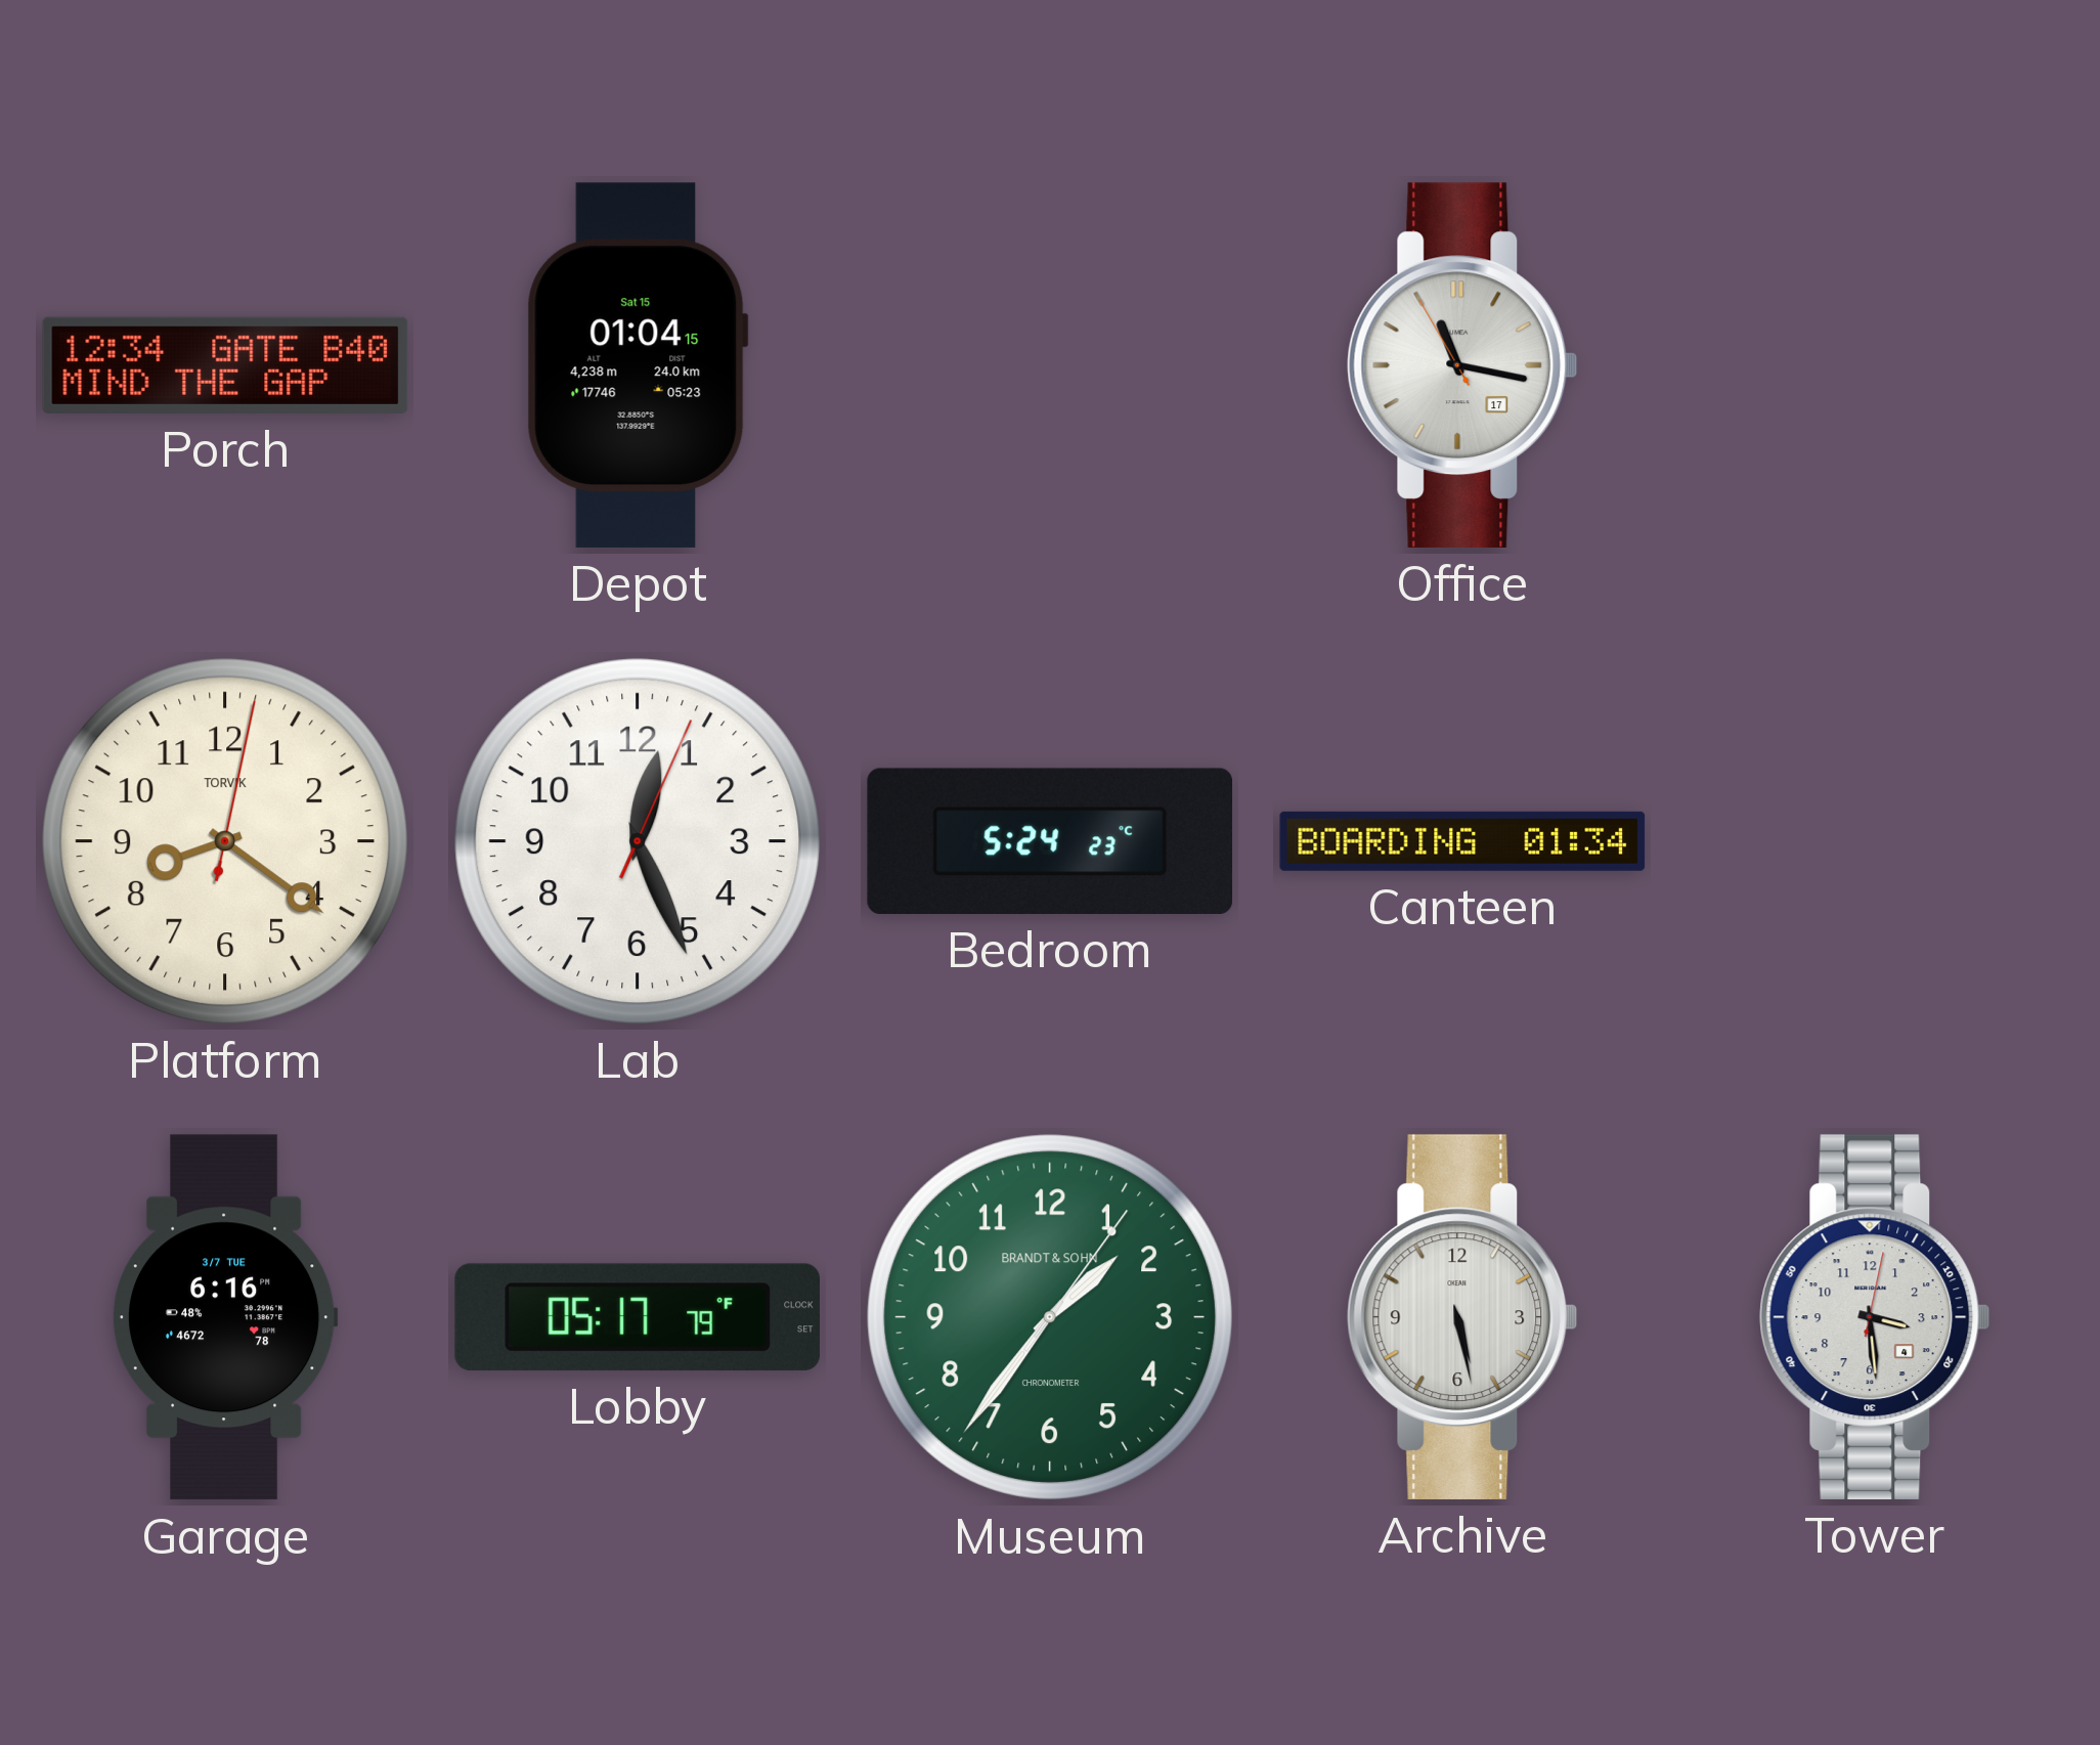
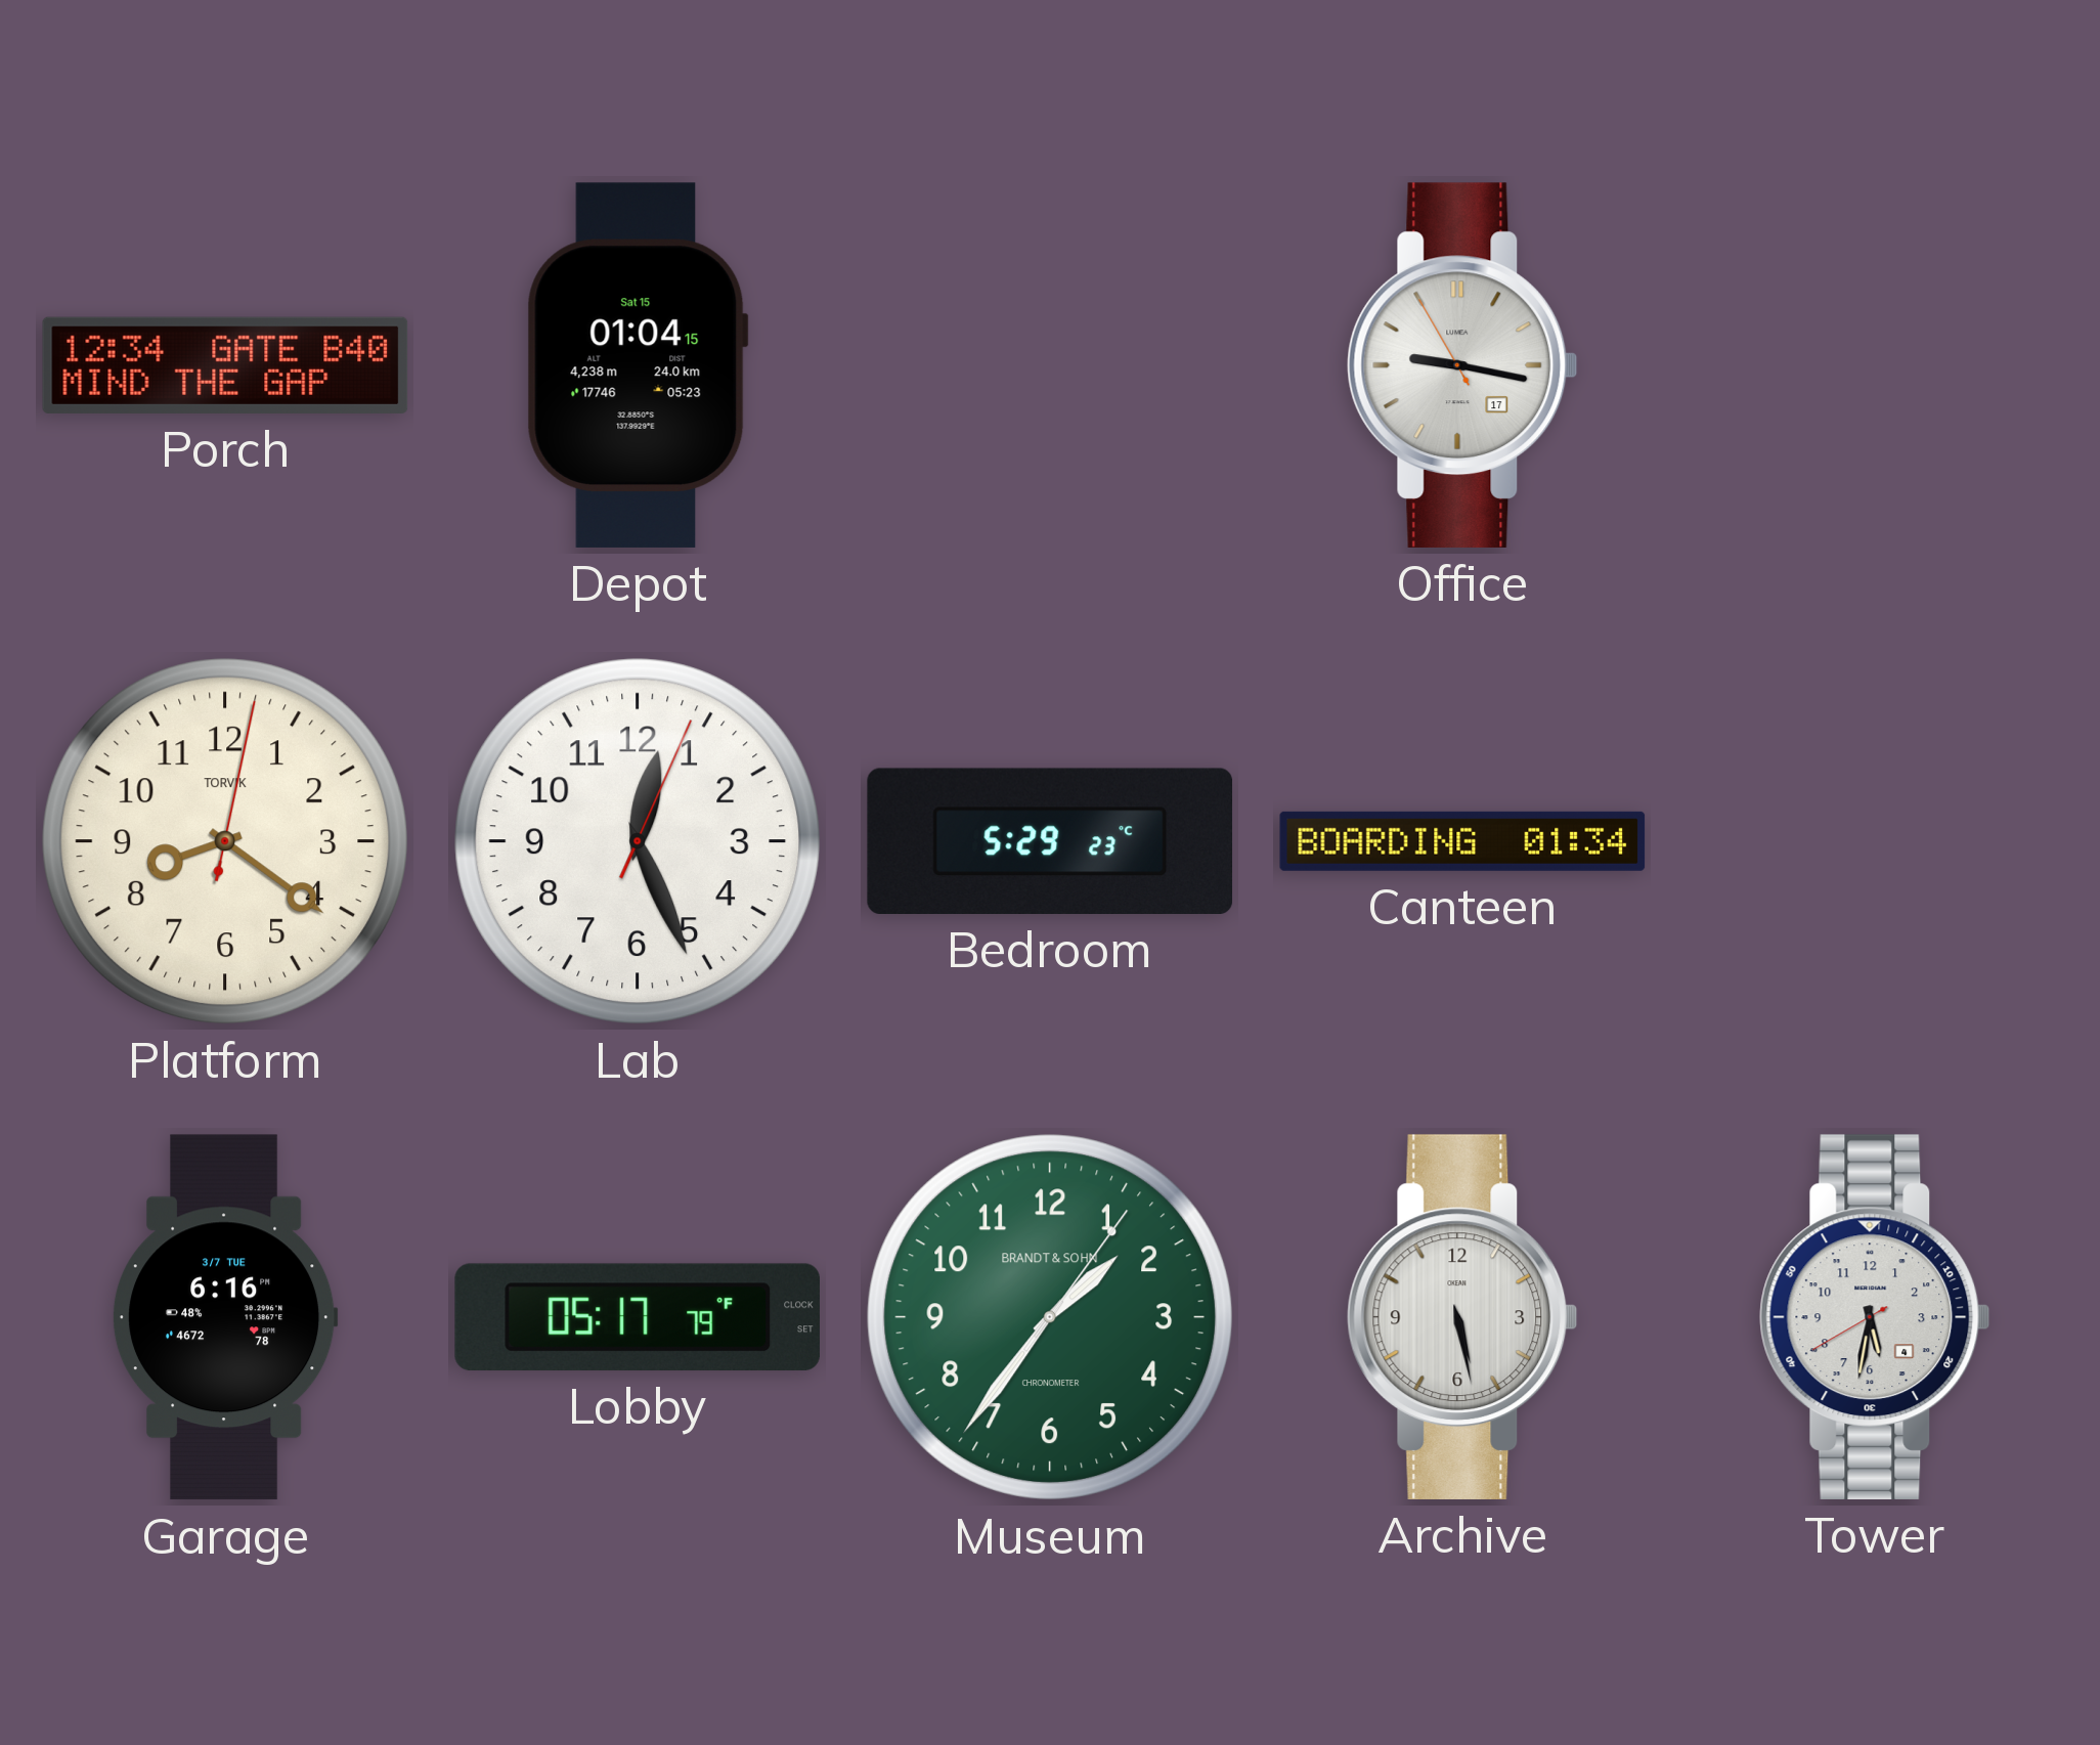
Office: 11:16 -> 9:16 (1462, 365)
Bedroom: 5:24 -> 5:29 (1050, 841)
Tower: 3:29 -> 5:31 (1875, 1317)
